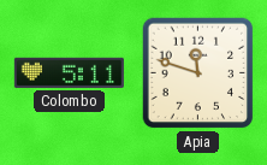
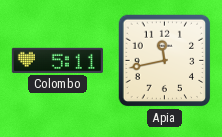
Apia: 11:48 -> 11:43 (165, 61)
